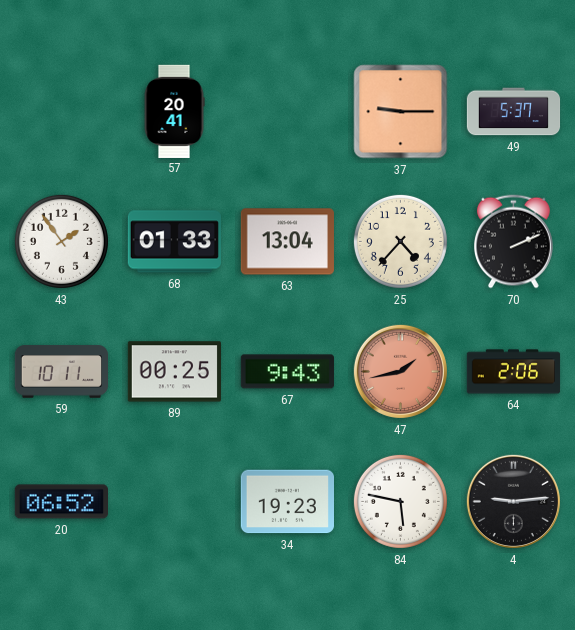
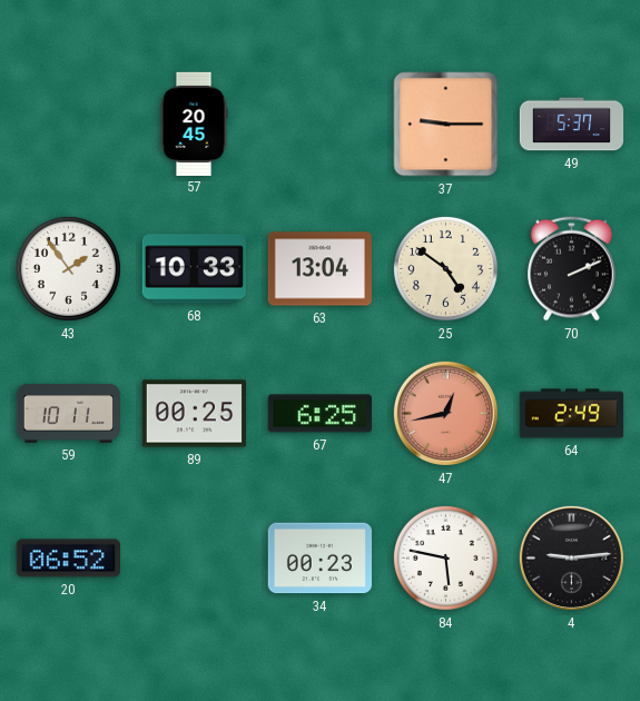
57: 20:41 -> 20:45 (194, 124)
68: 01:33 -> 10:33 (194, 269)
25: 4:37 -> 4:51 (445, 268)
67: 9:43 -> 6:25 (319, 414)
47: 1:43 -> 12:43 (445, 413)
64: 2:06 -> 2:49 (572, 414)
34: 19:23 -> 00:23 (319, 559)
